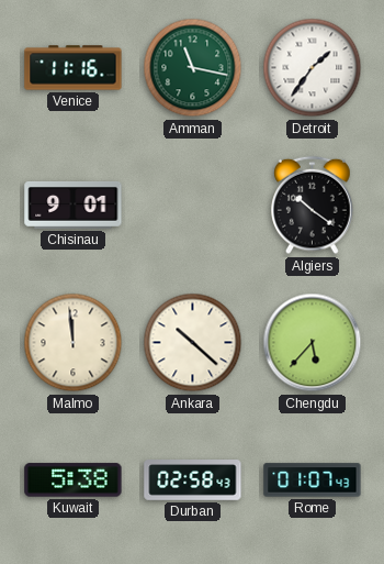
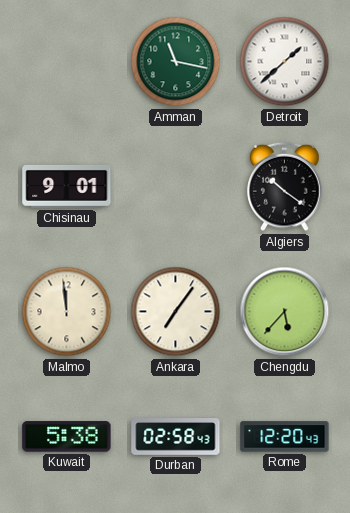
Venice: 11:16 -> none (74, 68)
Detroit: 1:36 -> 1:38 (285, 62)
Ankara: 10:22 -> 7:06 (176, 312)
Rome: 01:07 -> 12:20 (285, 437)
